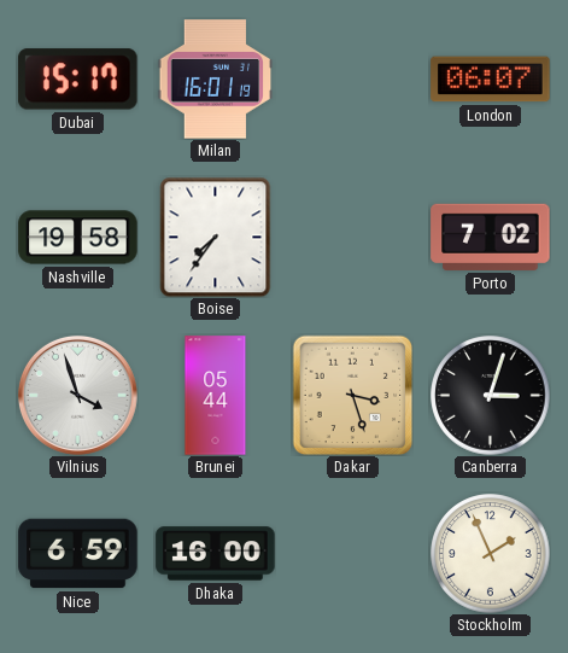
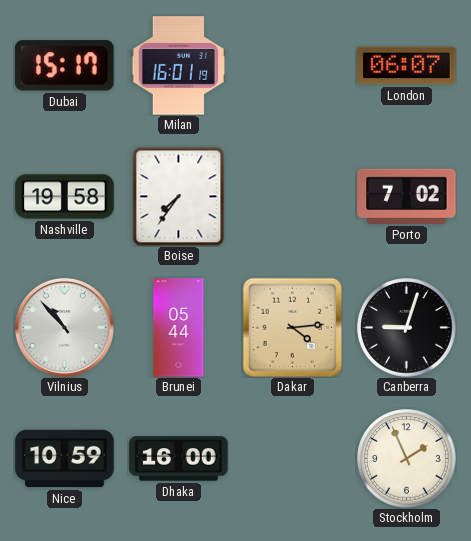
Vilnius: 3:57 -> 10:53 (64, 327)
Dakar: 3:27 -> 4:14 (292, 327)
Canberra: 3:03 -> 9:03 (407, 328)
Nice: 6:59 -> 10:59 (65, 459)
